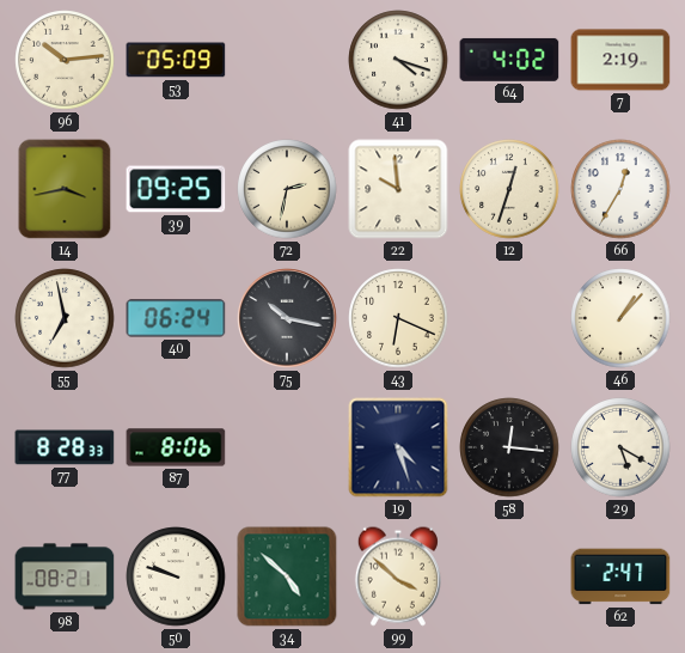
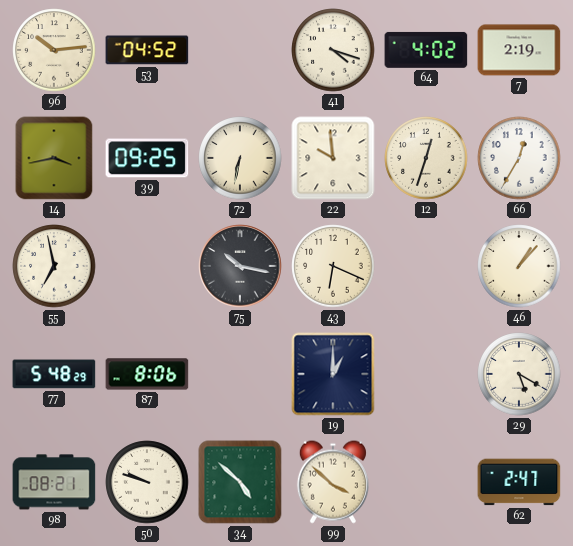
53: 05:09 -> 04:52 (147, 50)
72: 2:32 -> 6:32 (240, 158)
40: 06:24 -> none (176, 318)
77: 8:28 -> 5:48 (54, 374)
19: 4:27 -> 1:00 (333, 374)
58: 12:16 -> none (509, 447)
